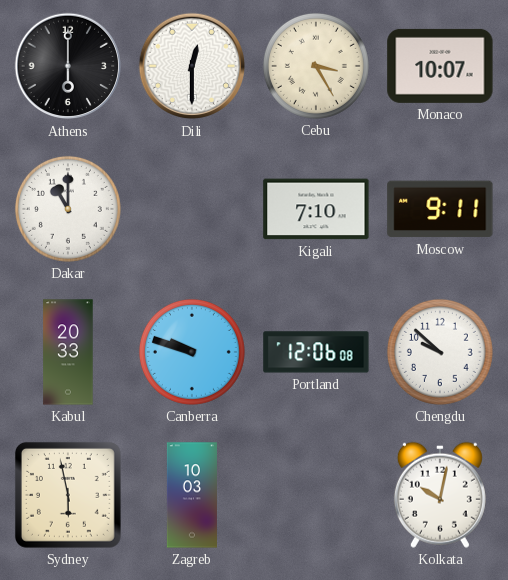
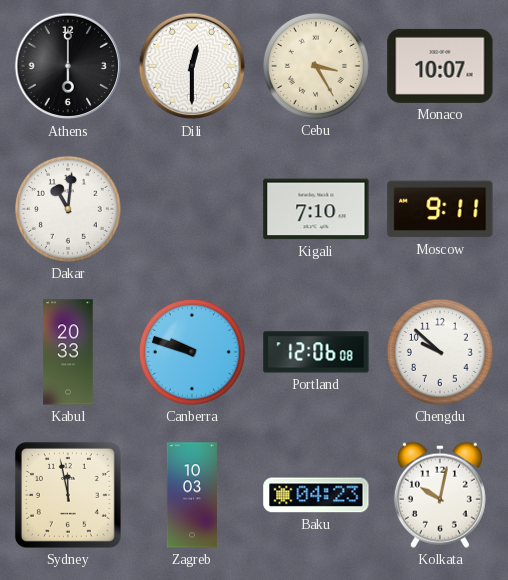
Dakar: 11:00 -> 11:01 (68, 209)
Sydney: 5:58 -> 11:58 (68, 495)
Baku: none -> 04:23 (316, 495)
